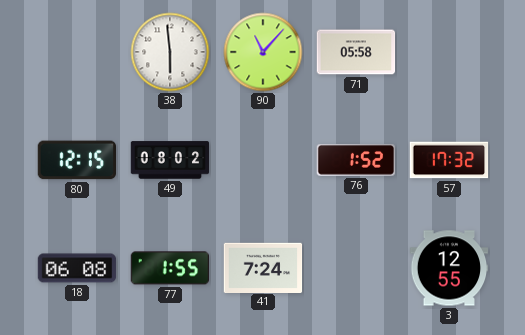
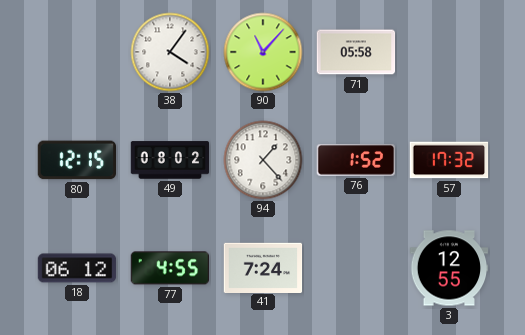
38: 5:59 -> 4:06 (170, 52)
94: none -> 1:23 (263, 160)
18: 06:08 -> 06:12 (77, 268)
77: 1:55 -> 4:55 (169, 268)
